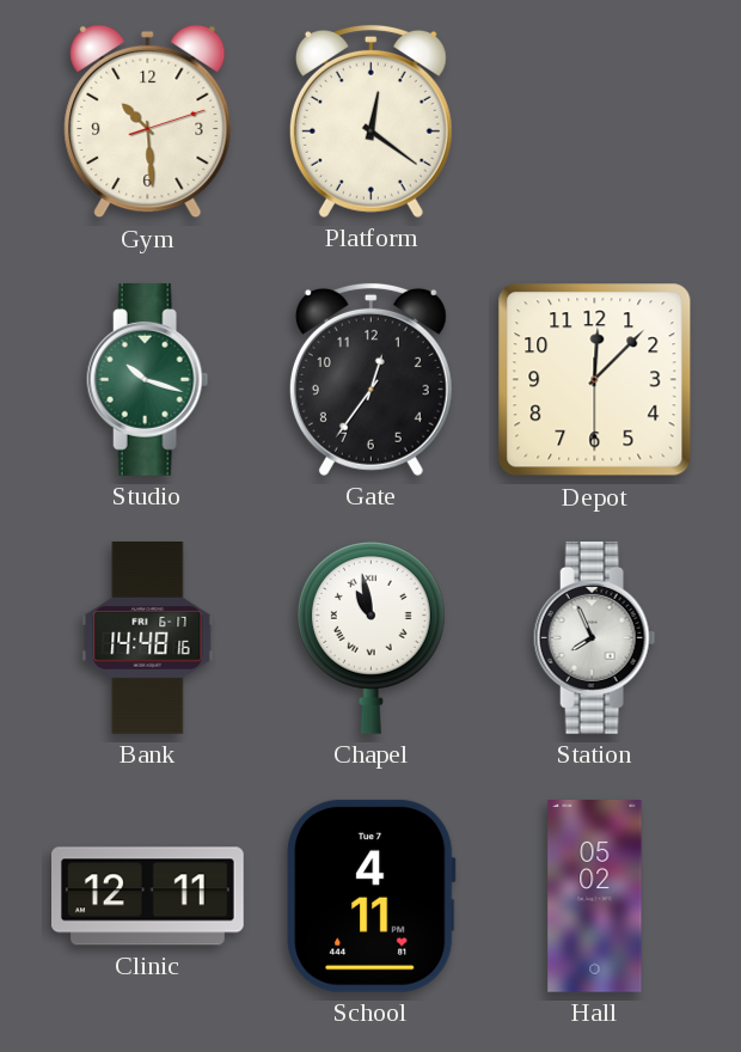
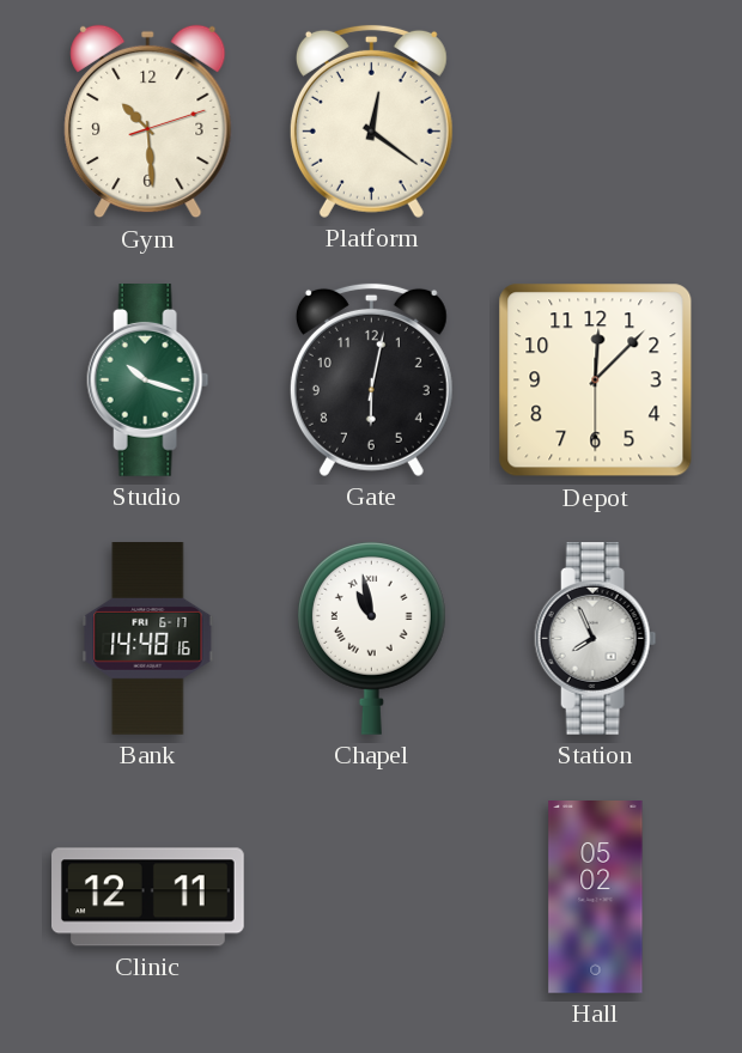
Gate: 12:36 -> 6:02 (371, 379)
School: 4:11 -> none (372, 895)
